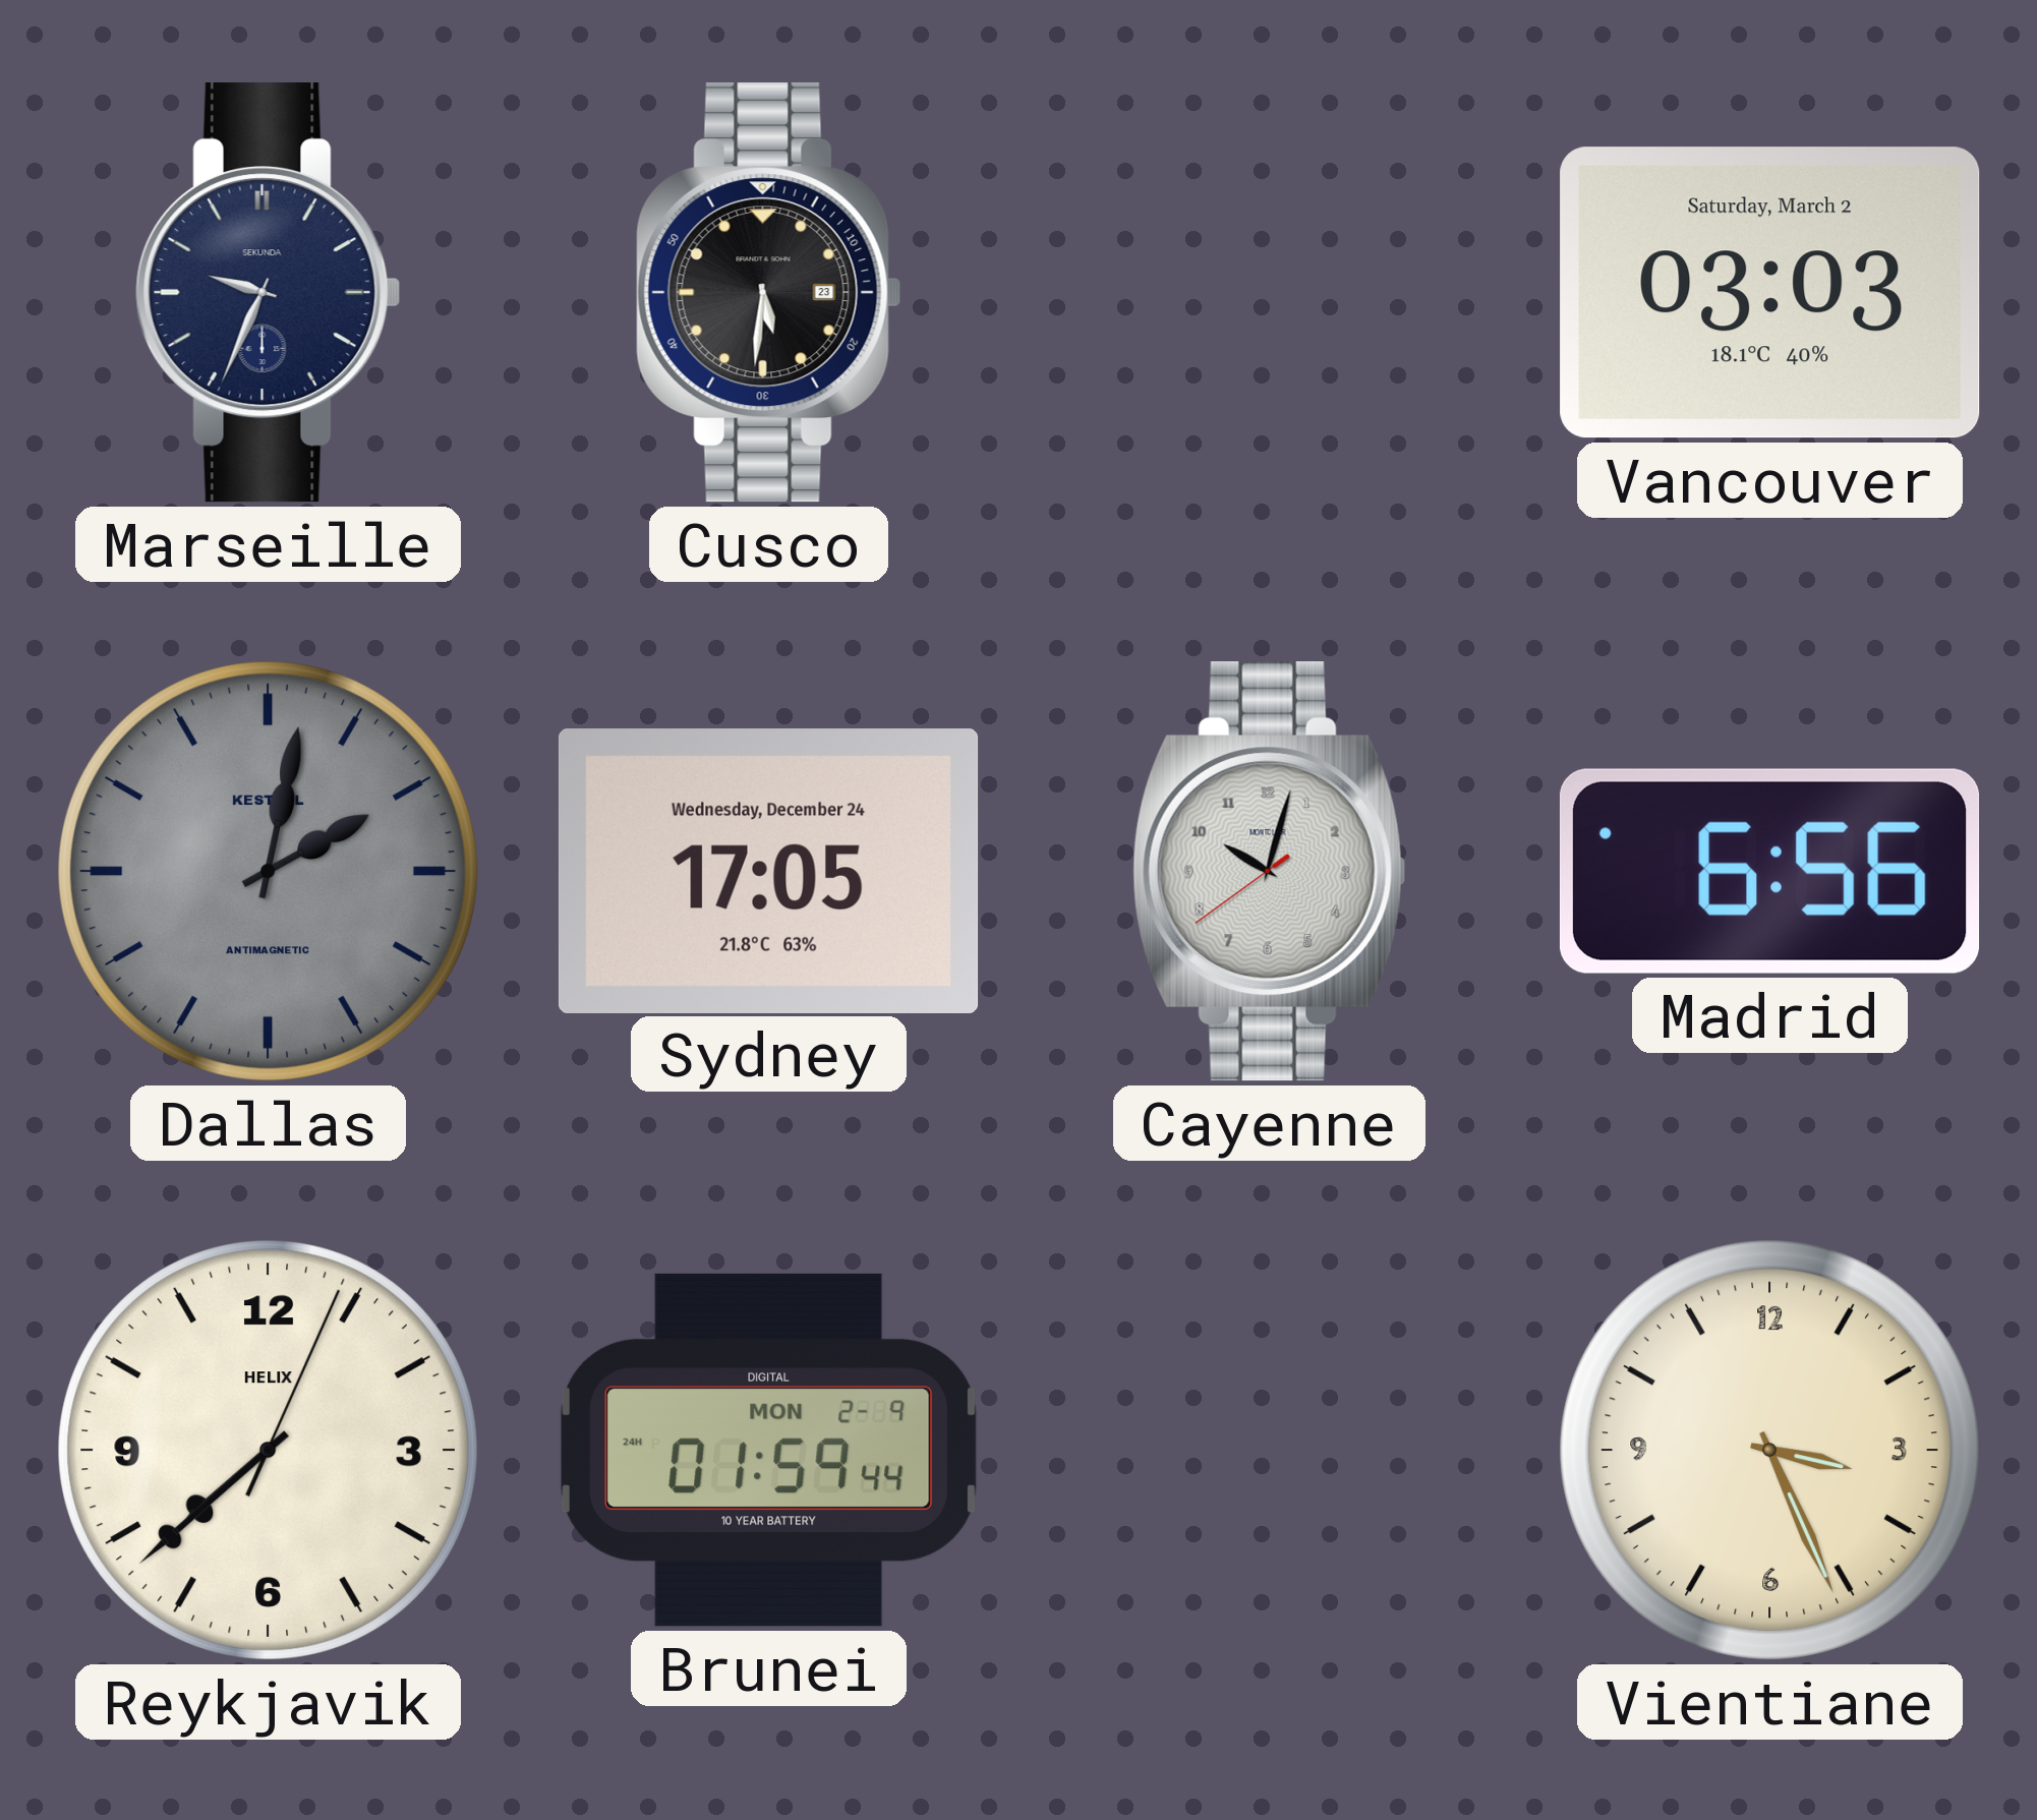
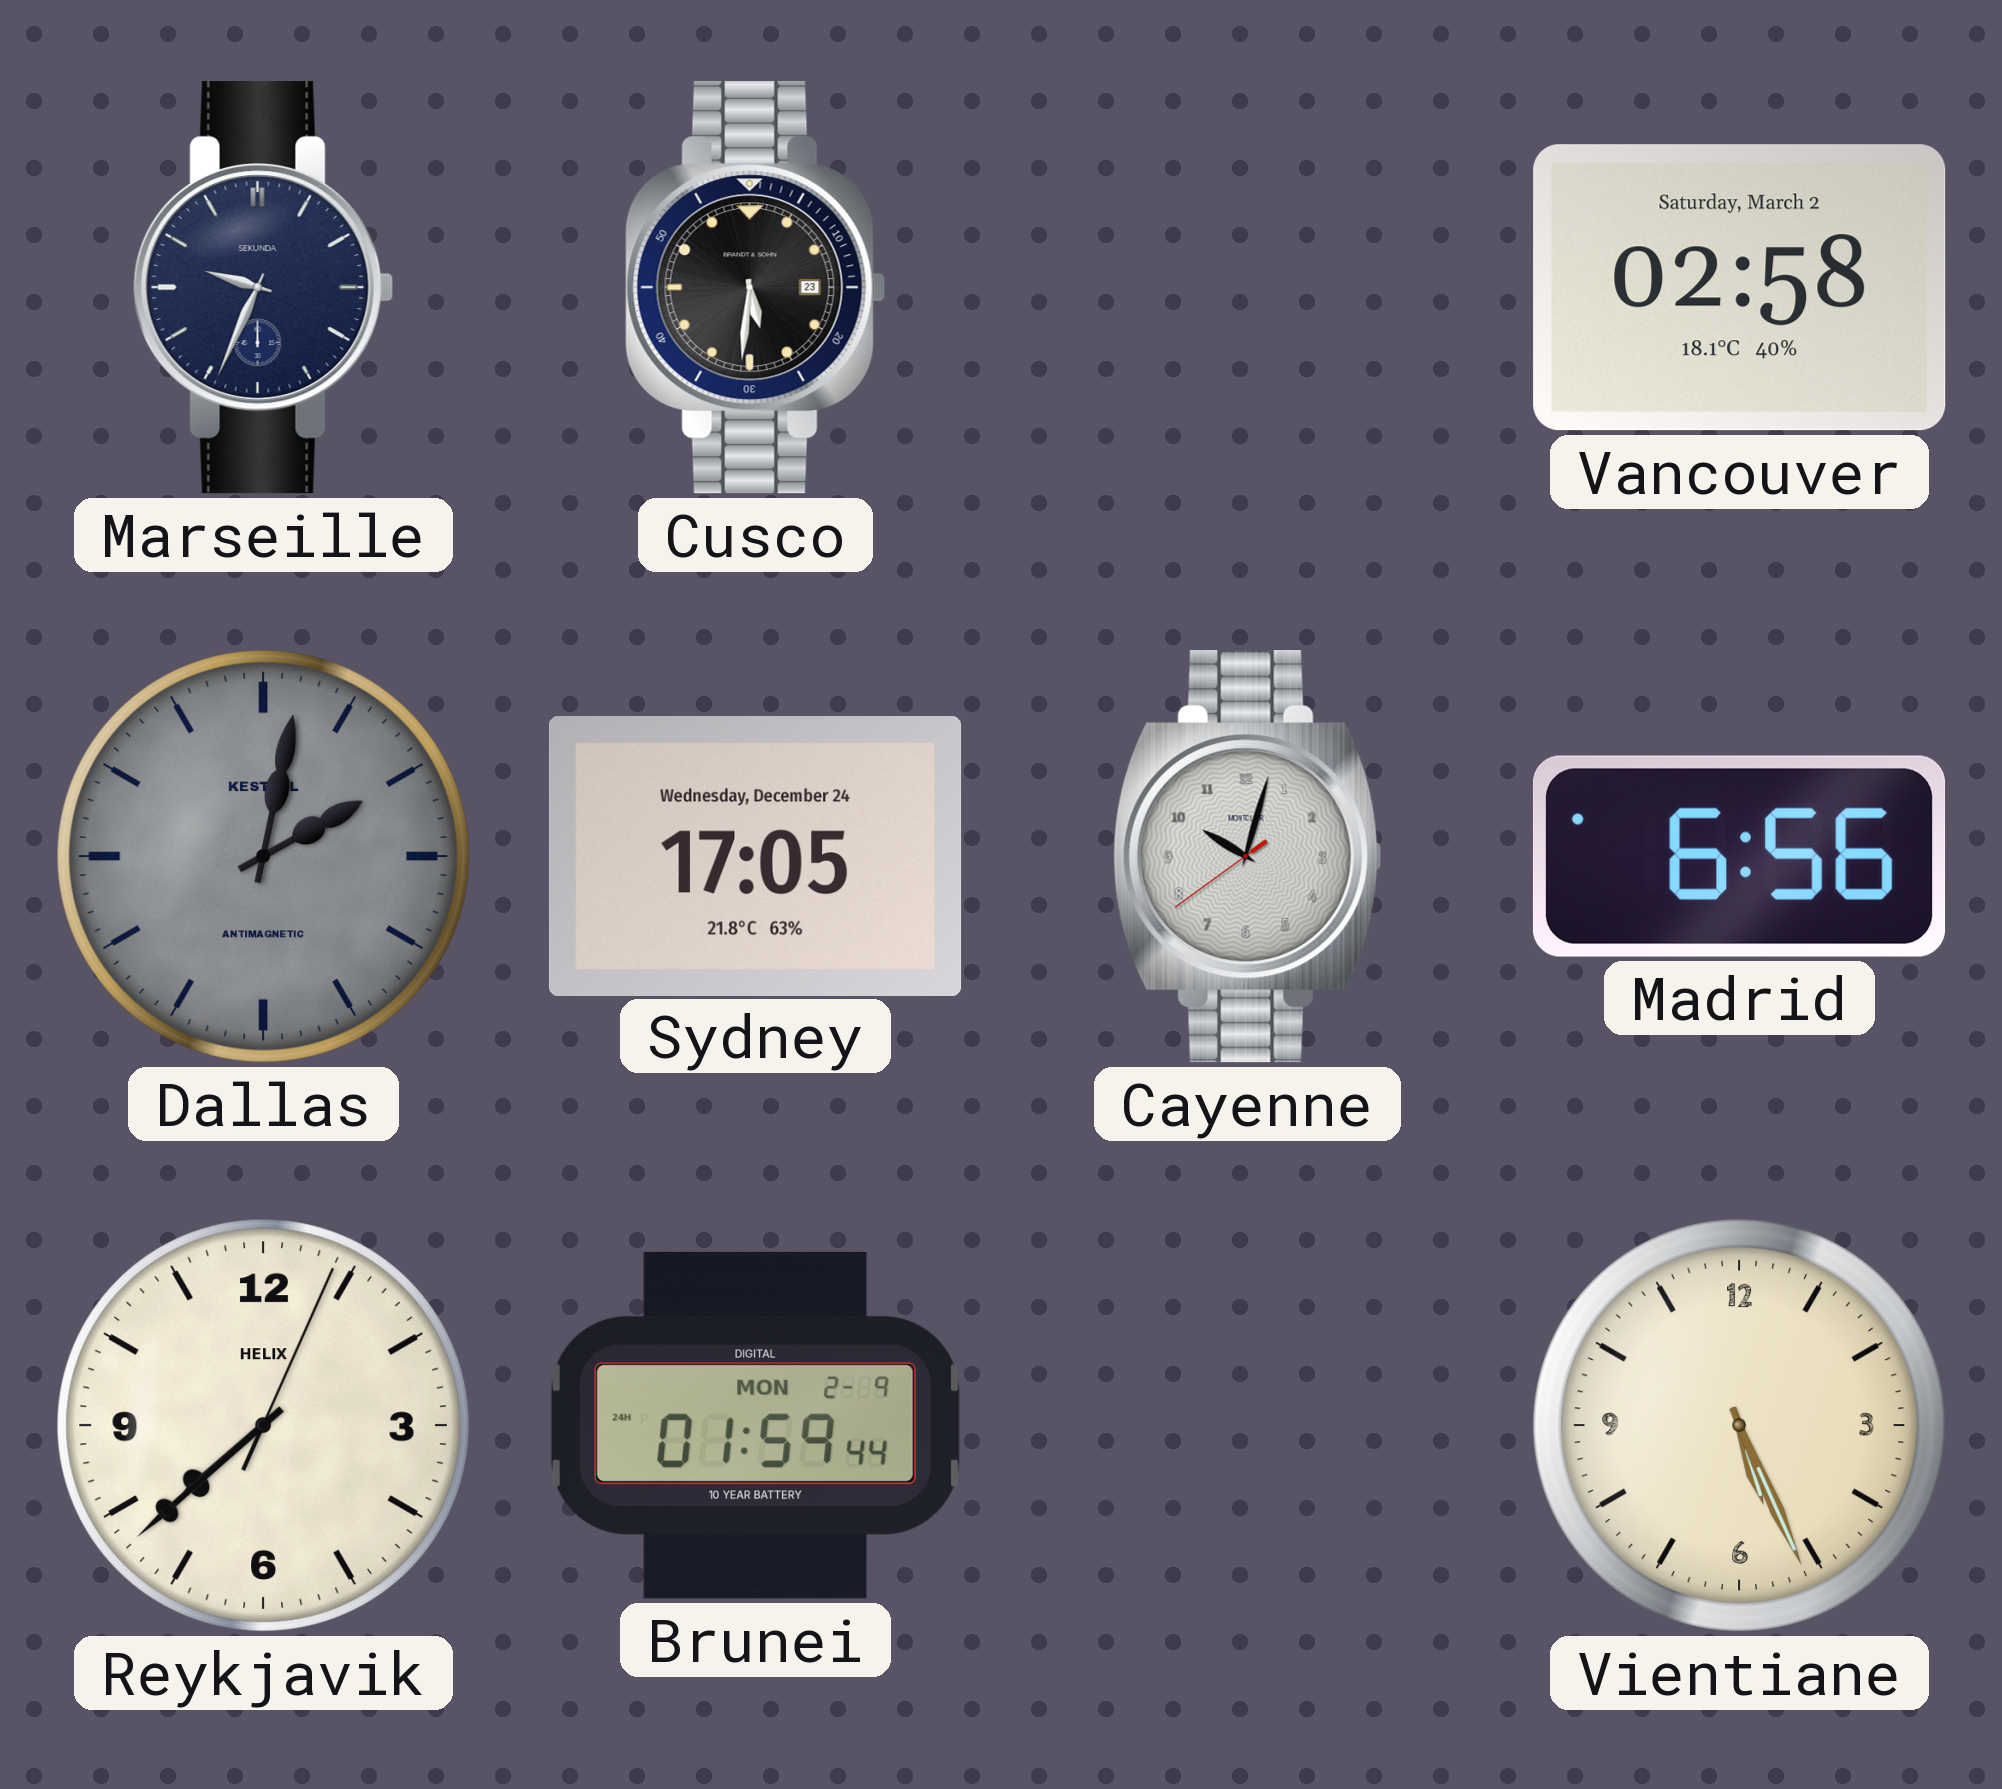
Vancouver: 03:03 -> 02:58 (1740, 288)
Vientiane: 3:26 -> 5:26 (1739, 1425)
